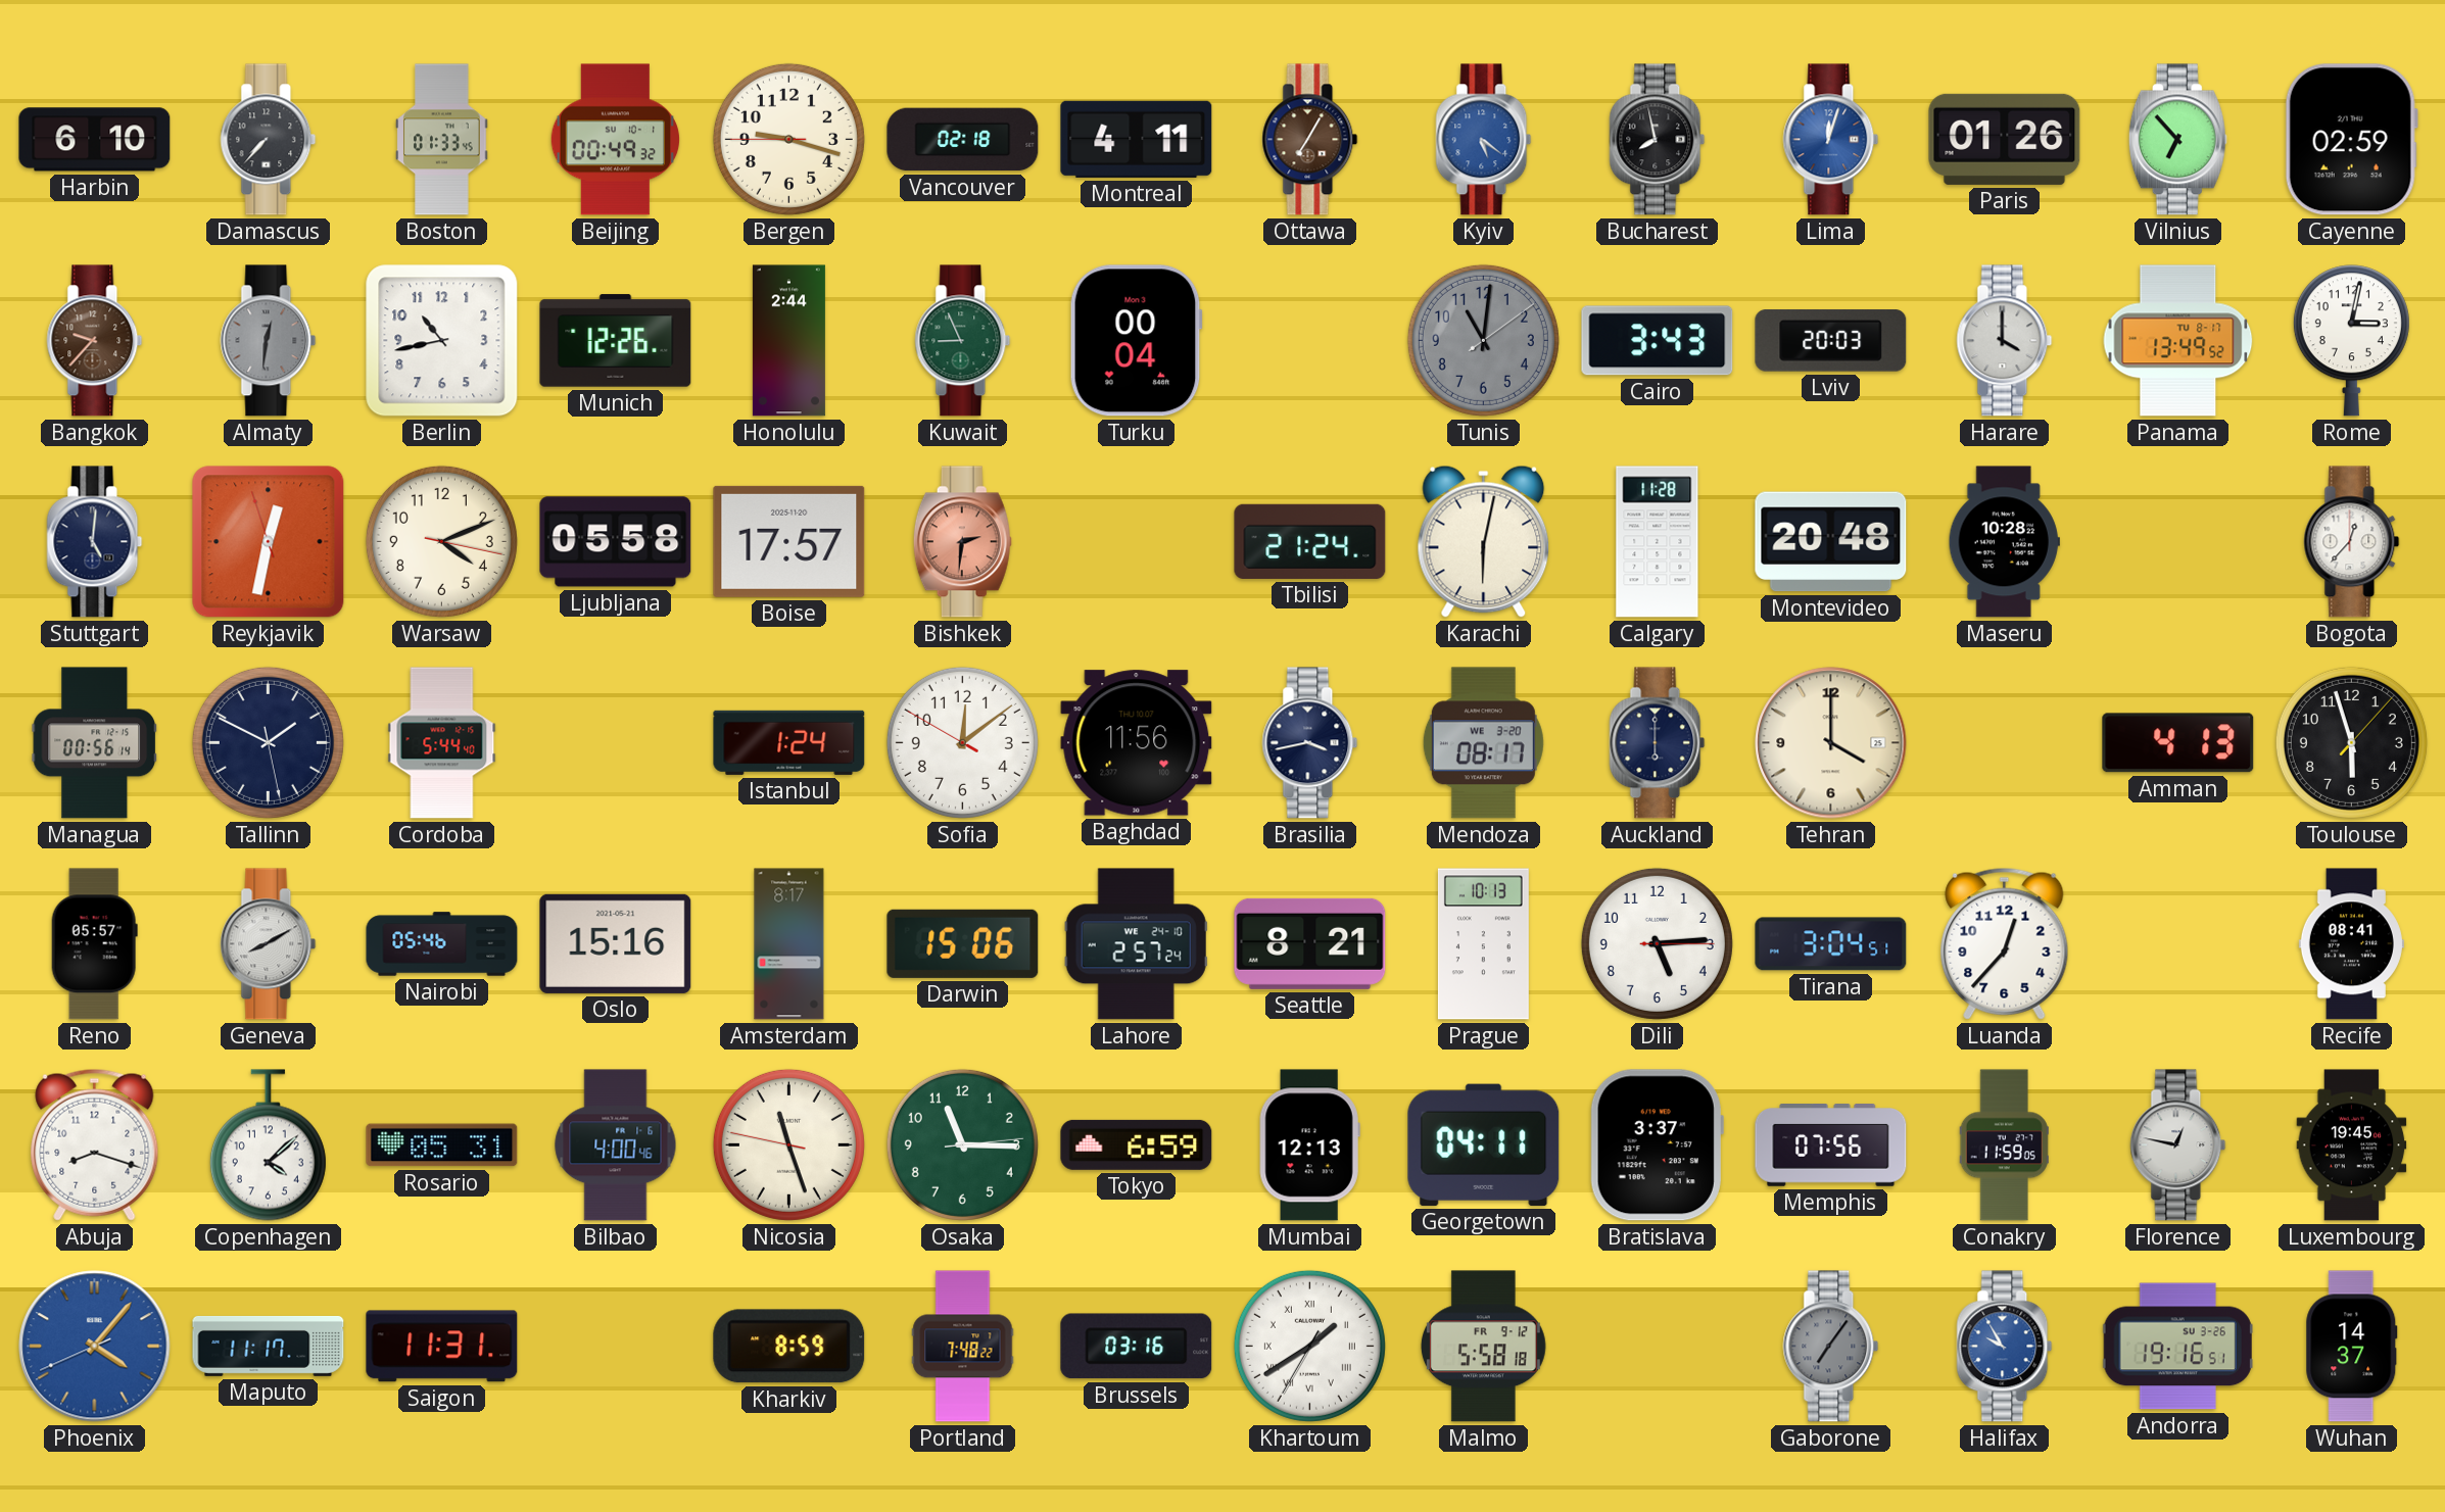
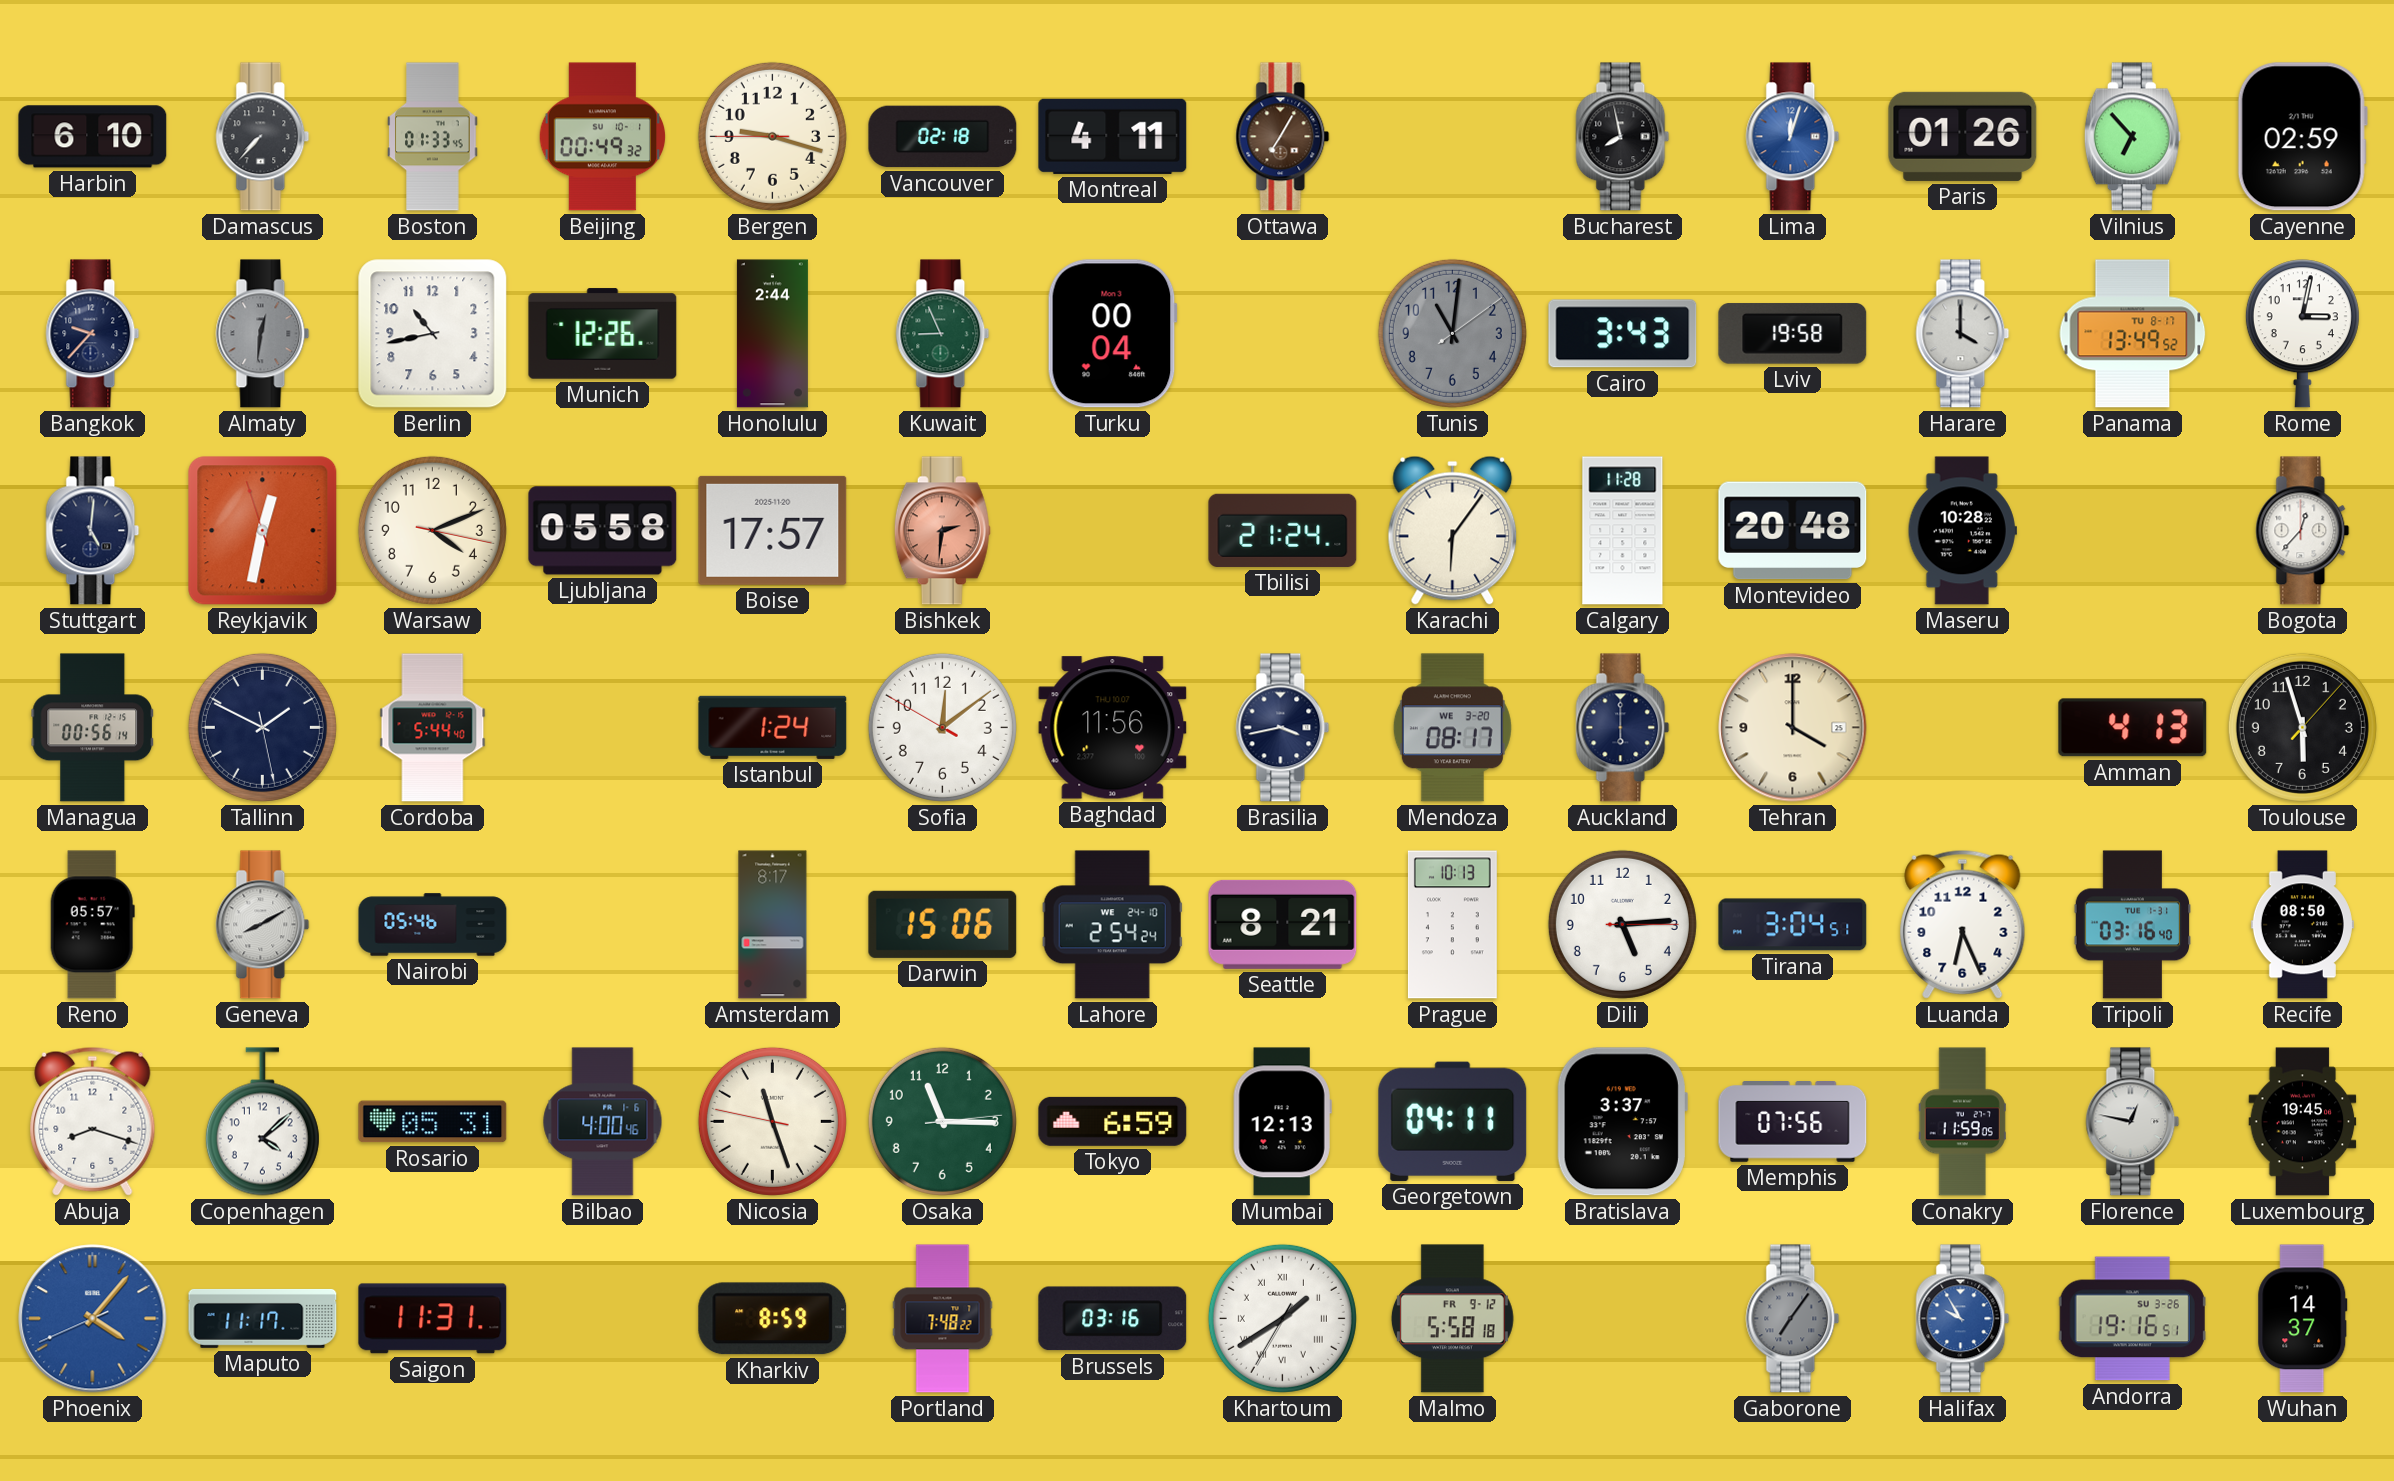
Kyiv: 5:21 -> none (1484, 140)
Bangkok dial: brown -> navy (93, 334)
Lviv: 20:03 -> 19:58 (1793, 334)
Karachi: 6:02 -> 6:06 (1453, 530)
Oslo: 15:16 -> none (616, 943)
Lahore: 2:57 -> 2:54 (1112, 925)
Luanda: 12:37 -> 6:26 (1963, 924)
Tripoli: none -> 03:16 (2132, 925)
Recife: 08:41 -> 08:50 (2302, 925)
